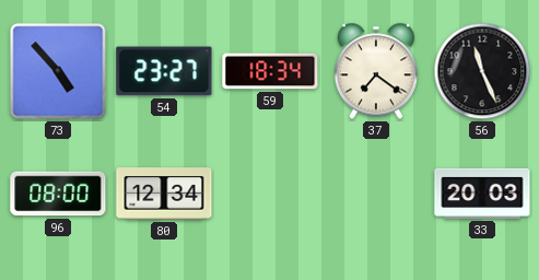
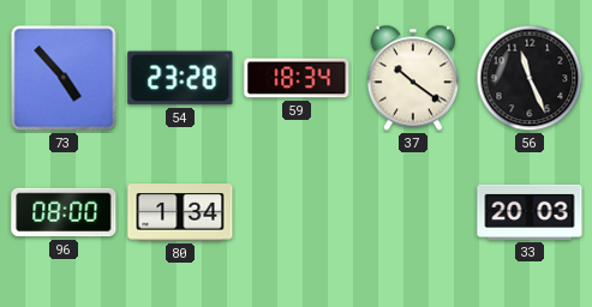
54: 23:27 -> 23:28 (180, 78)
37: 7:21 -> 10:21 (413, 78)
80: 12:34 -> 1:34 (180, 212)
